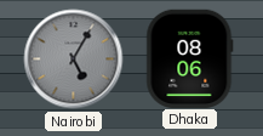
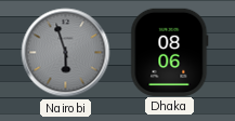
Nairobi: 5:05 -> 5:57 (66, 53)
